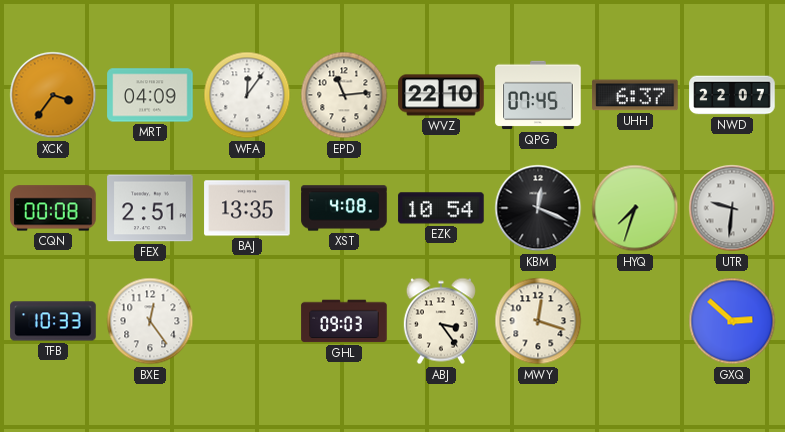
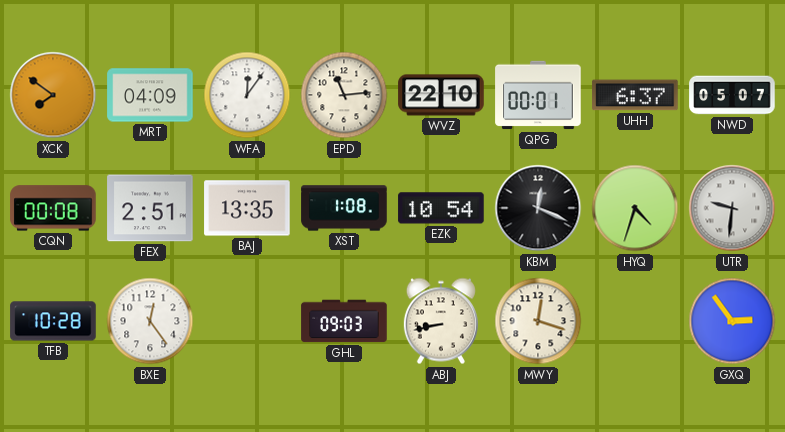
XCK: 3:36 -> 7:51 (53, 95)
QPG: 07:45 -> 00:01 (538, 95)
NWD: 22:07 -> 05:07 (732, 95)
XST: 4:08 -> 1:08 (344, 208)
HYQ: 7:33 -> 4:33 (635, 208)
TFB: 10:33 -> 10:28 (53, 321)
ABJ: 3:24 -> 8:43 (441, 321)
GXQ: 2:52 -> 2:54 (732, 321)
